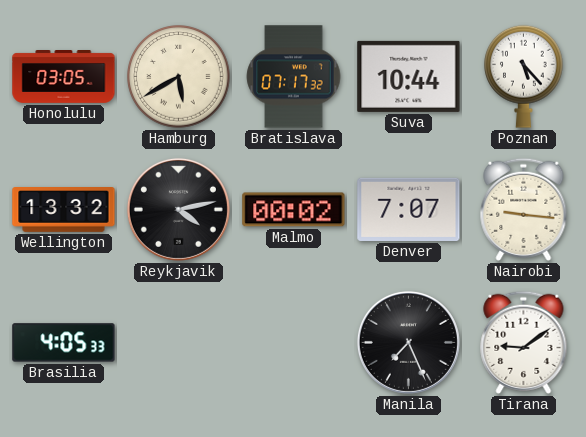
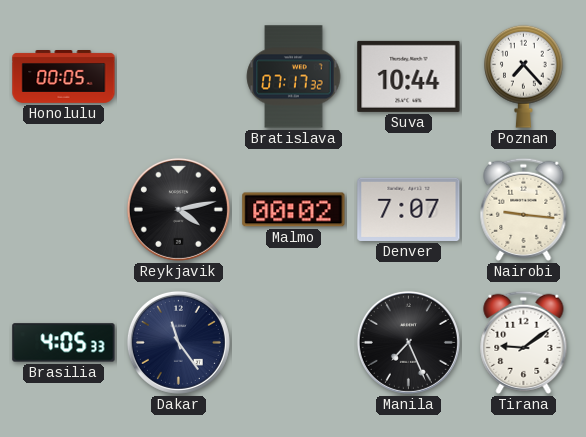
Honolulu: 03:05 -> 00:05 (64, 77)
Hamburg: 5:40 -> none (179, 77)
Poznan: 5:23 -> 7:23 (524, 76)
Wellington: 13:32 -> none (64, 210)
Dakar: none -> 11:24 (178, 342)
